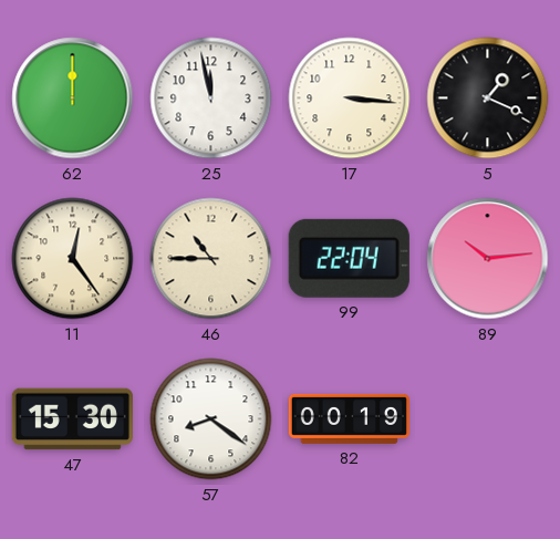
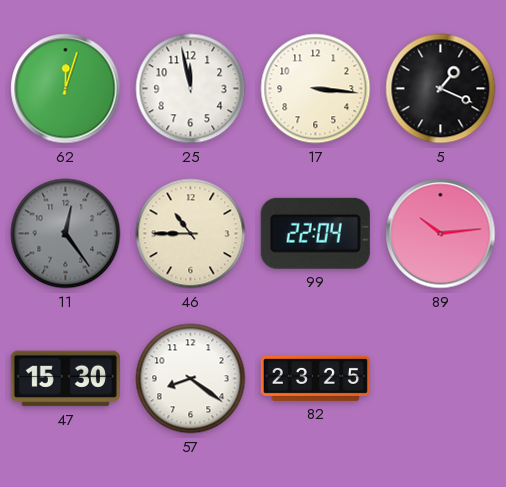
62: 12:00 -> 12:03 (66, 89)
11 dial: cream -> grey (66, 234)
82: 00:19 -> 23:25 (315, 378)
